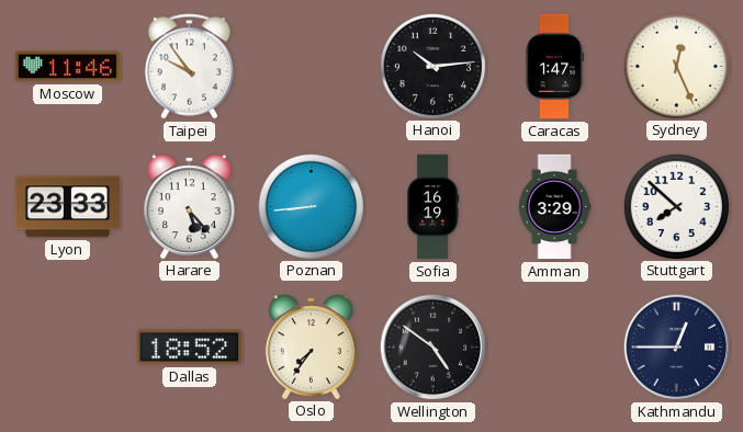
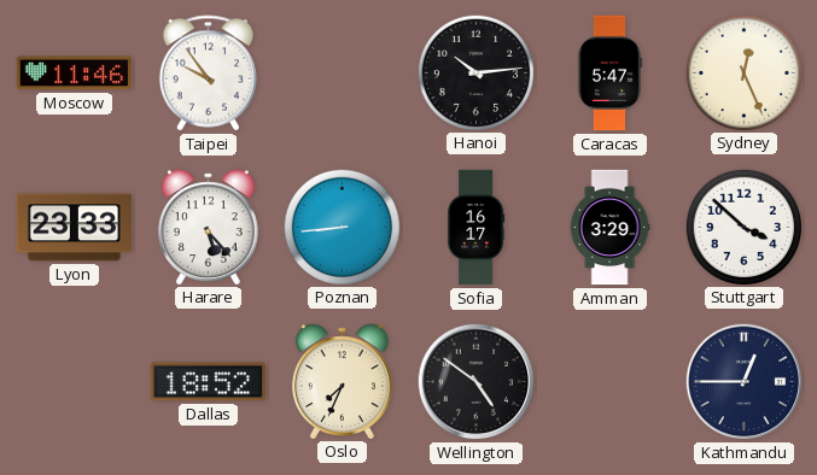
Caracas: 1:47 -> 5:47 (608, 74)
Sofia: 16:19 -> 16:17 (477, 228)
Stuttgart: 7:52 -> 3:52 (743, 227)
Oslo: 7:36 -> 7:34 (342, 381)
